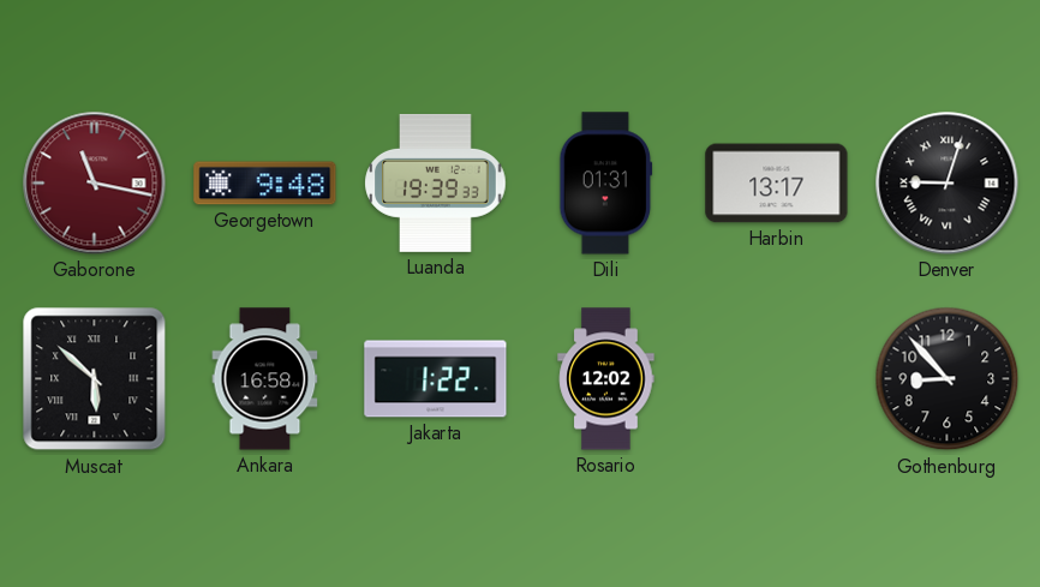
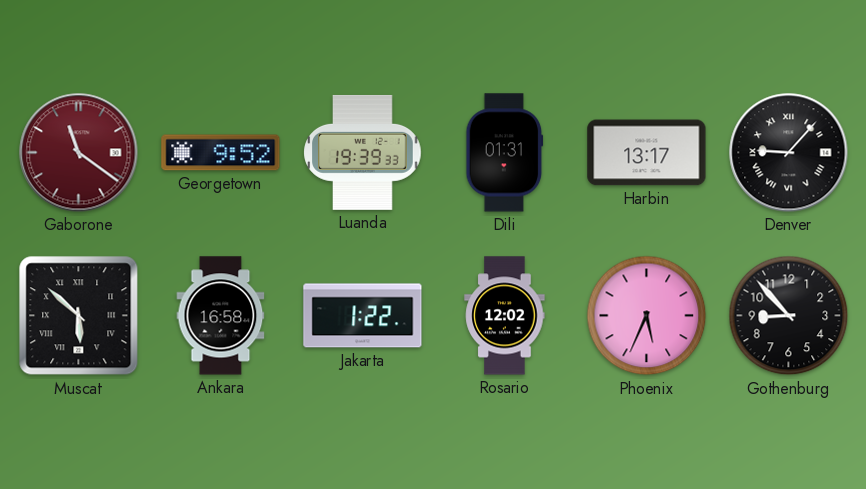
Gaborone: 11:17 -> 11:21 (79, 153)
Georgetown: 9:48 -> 9:52 (221, 153)
Denver: 9:03 -> 9:07 (789, 153)
Phoenix: none -> 5:34 (647, 316)
